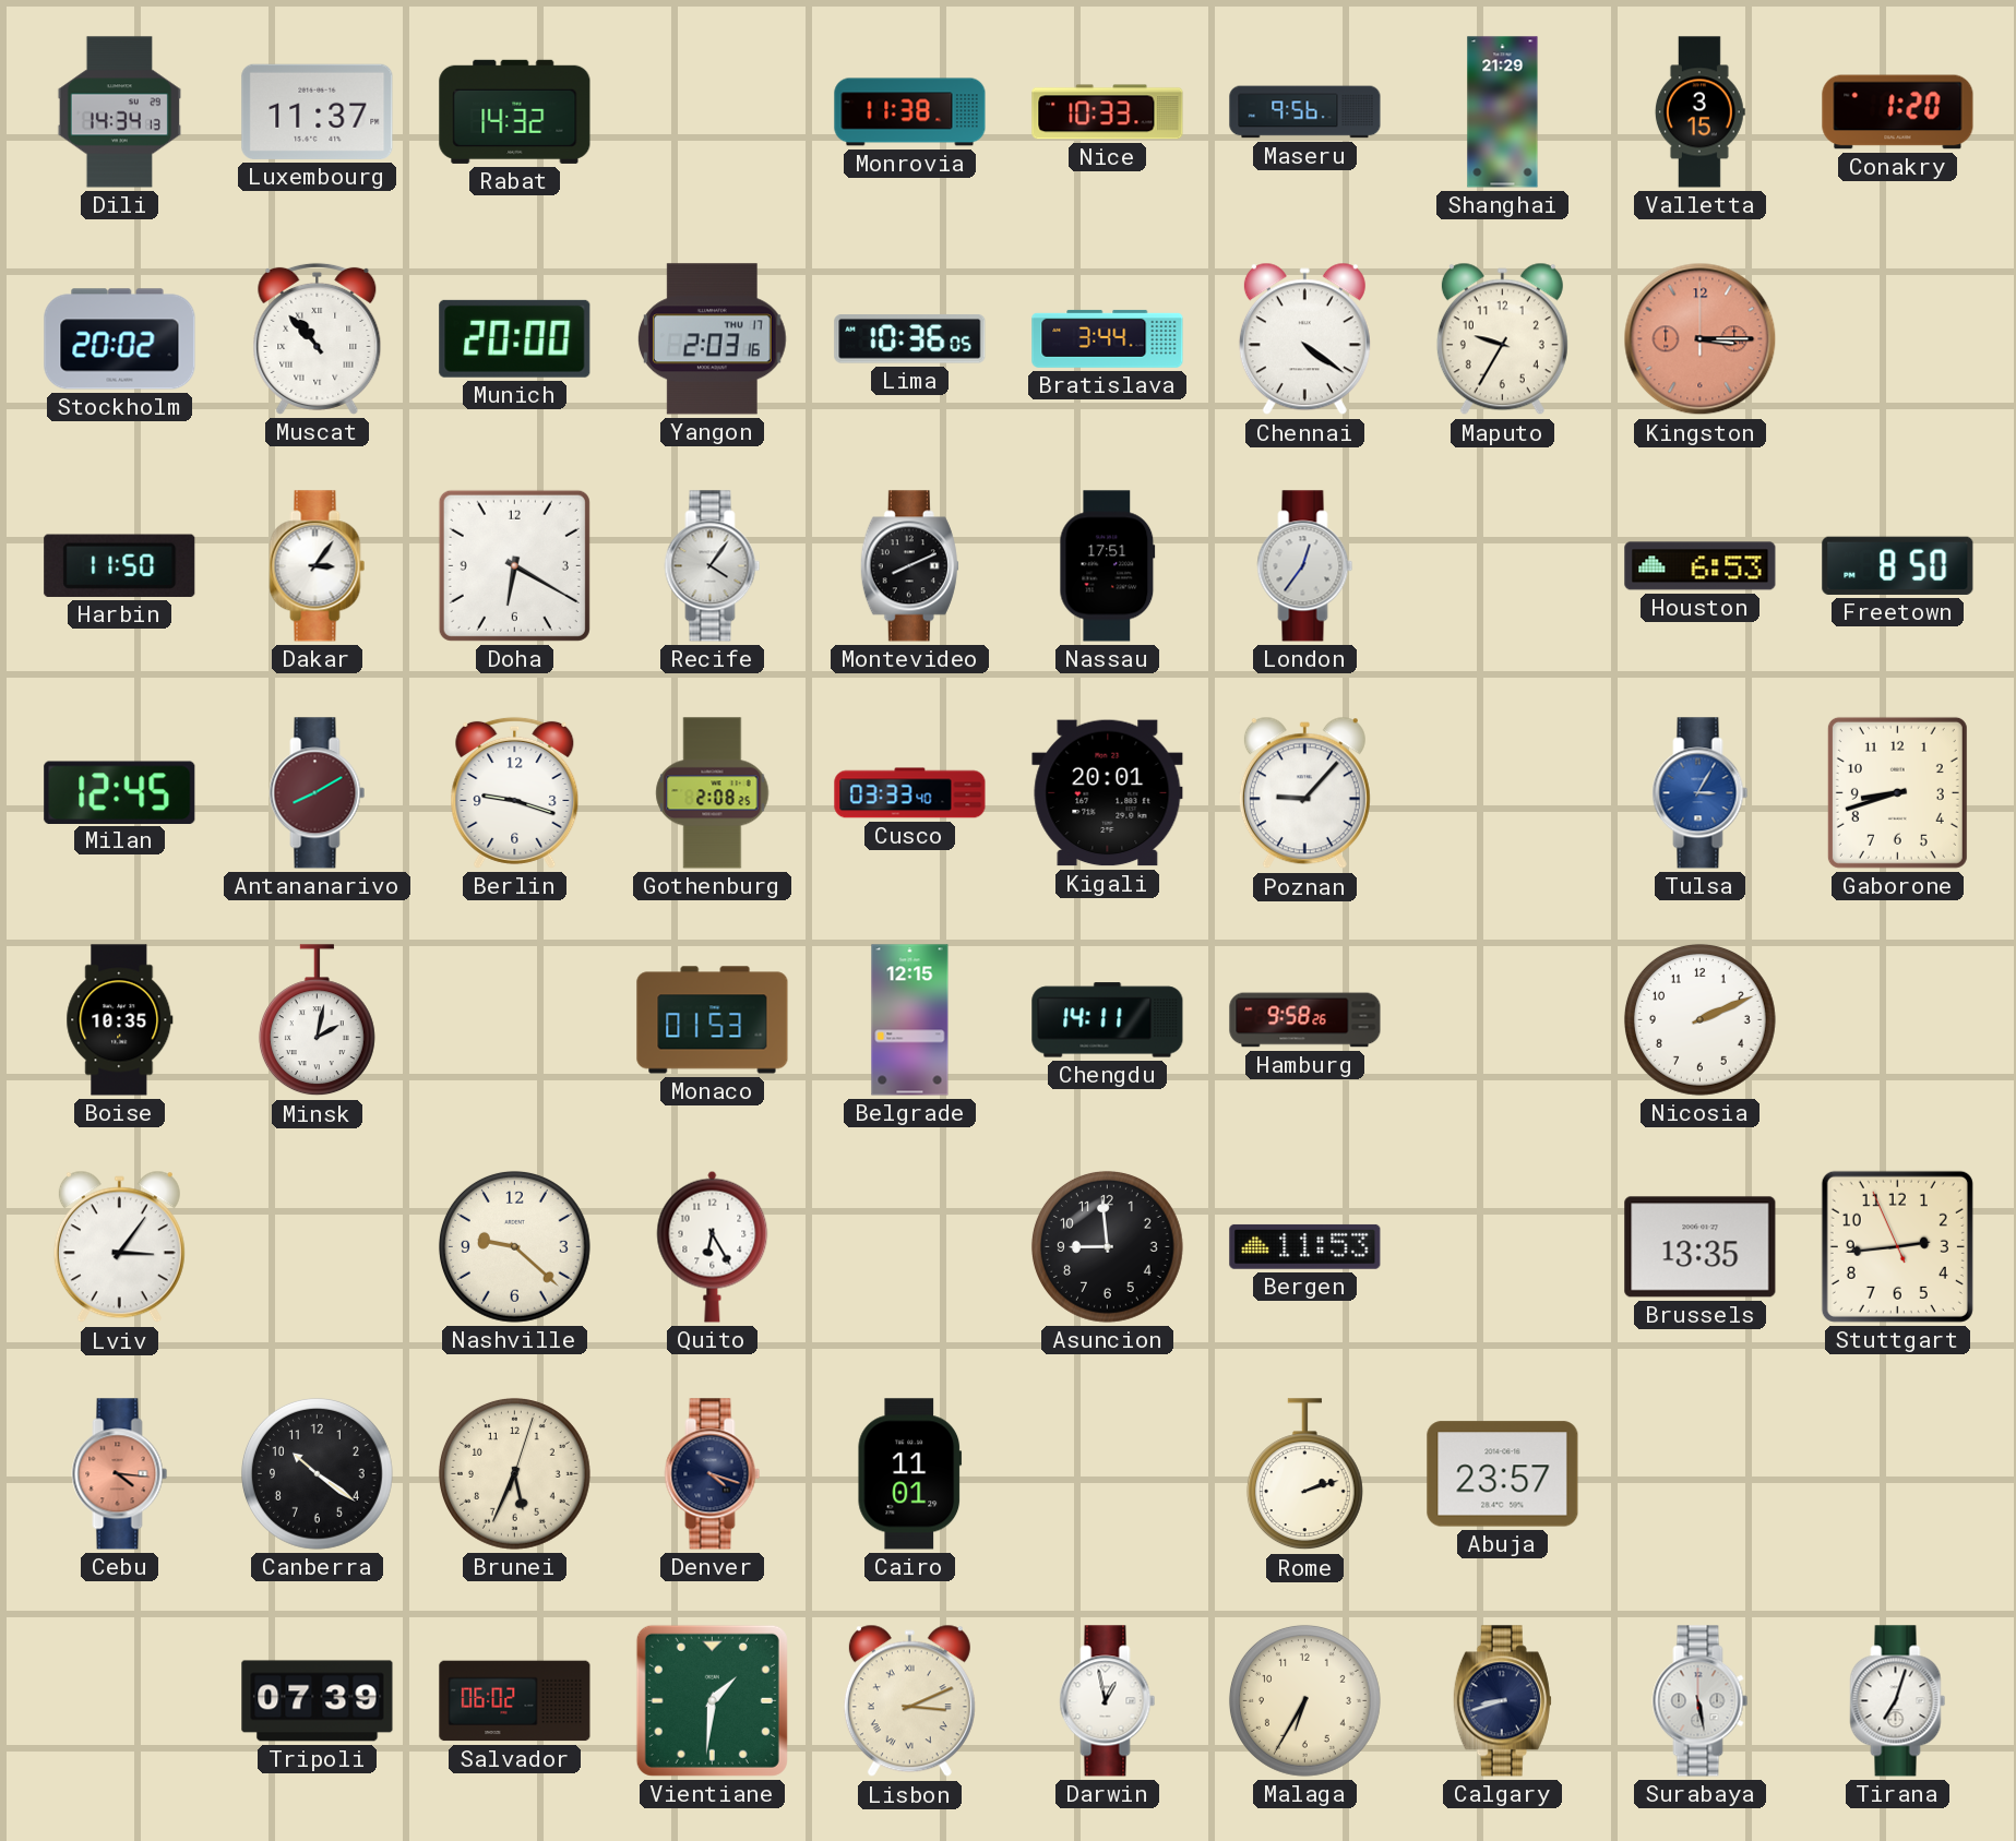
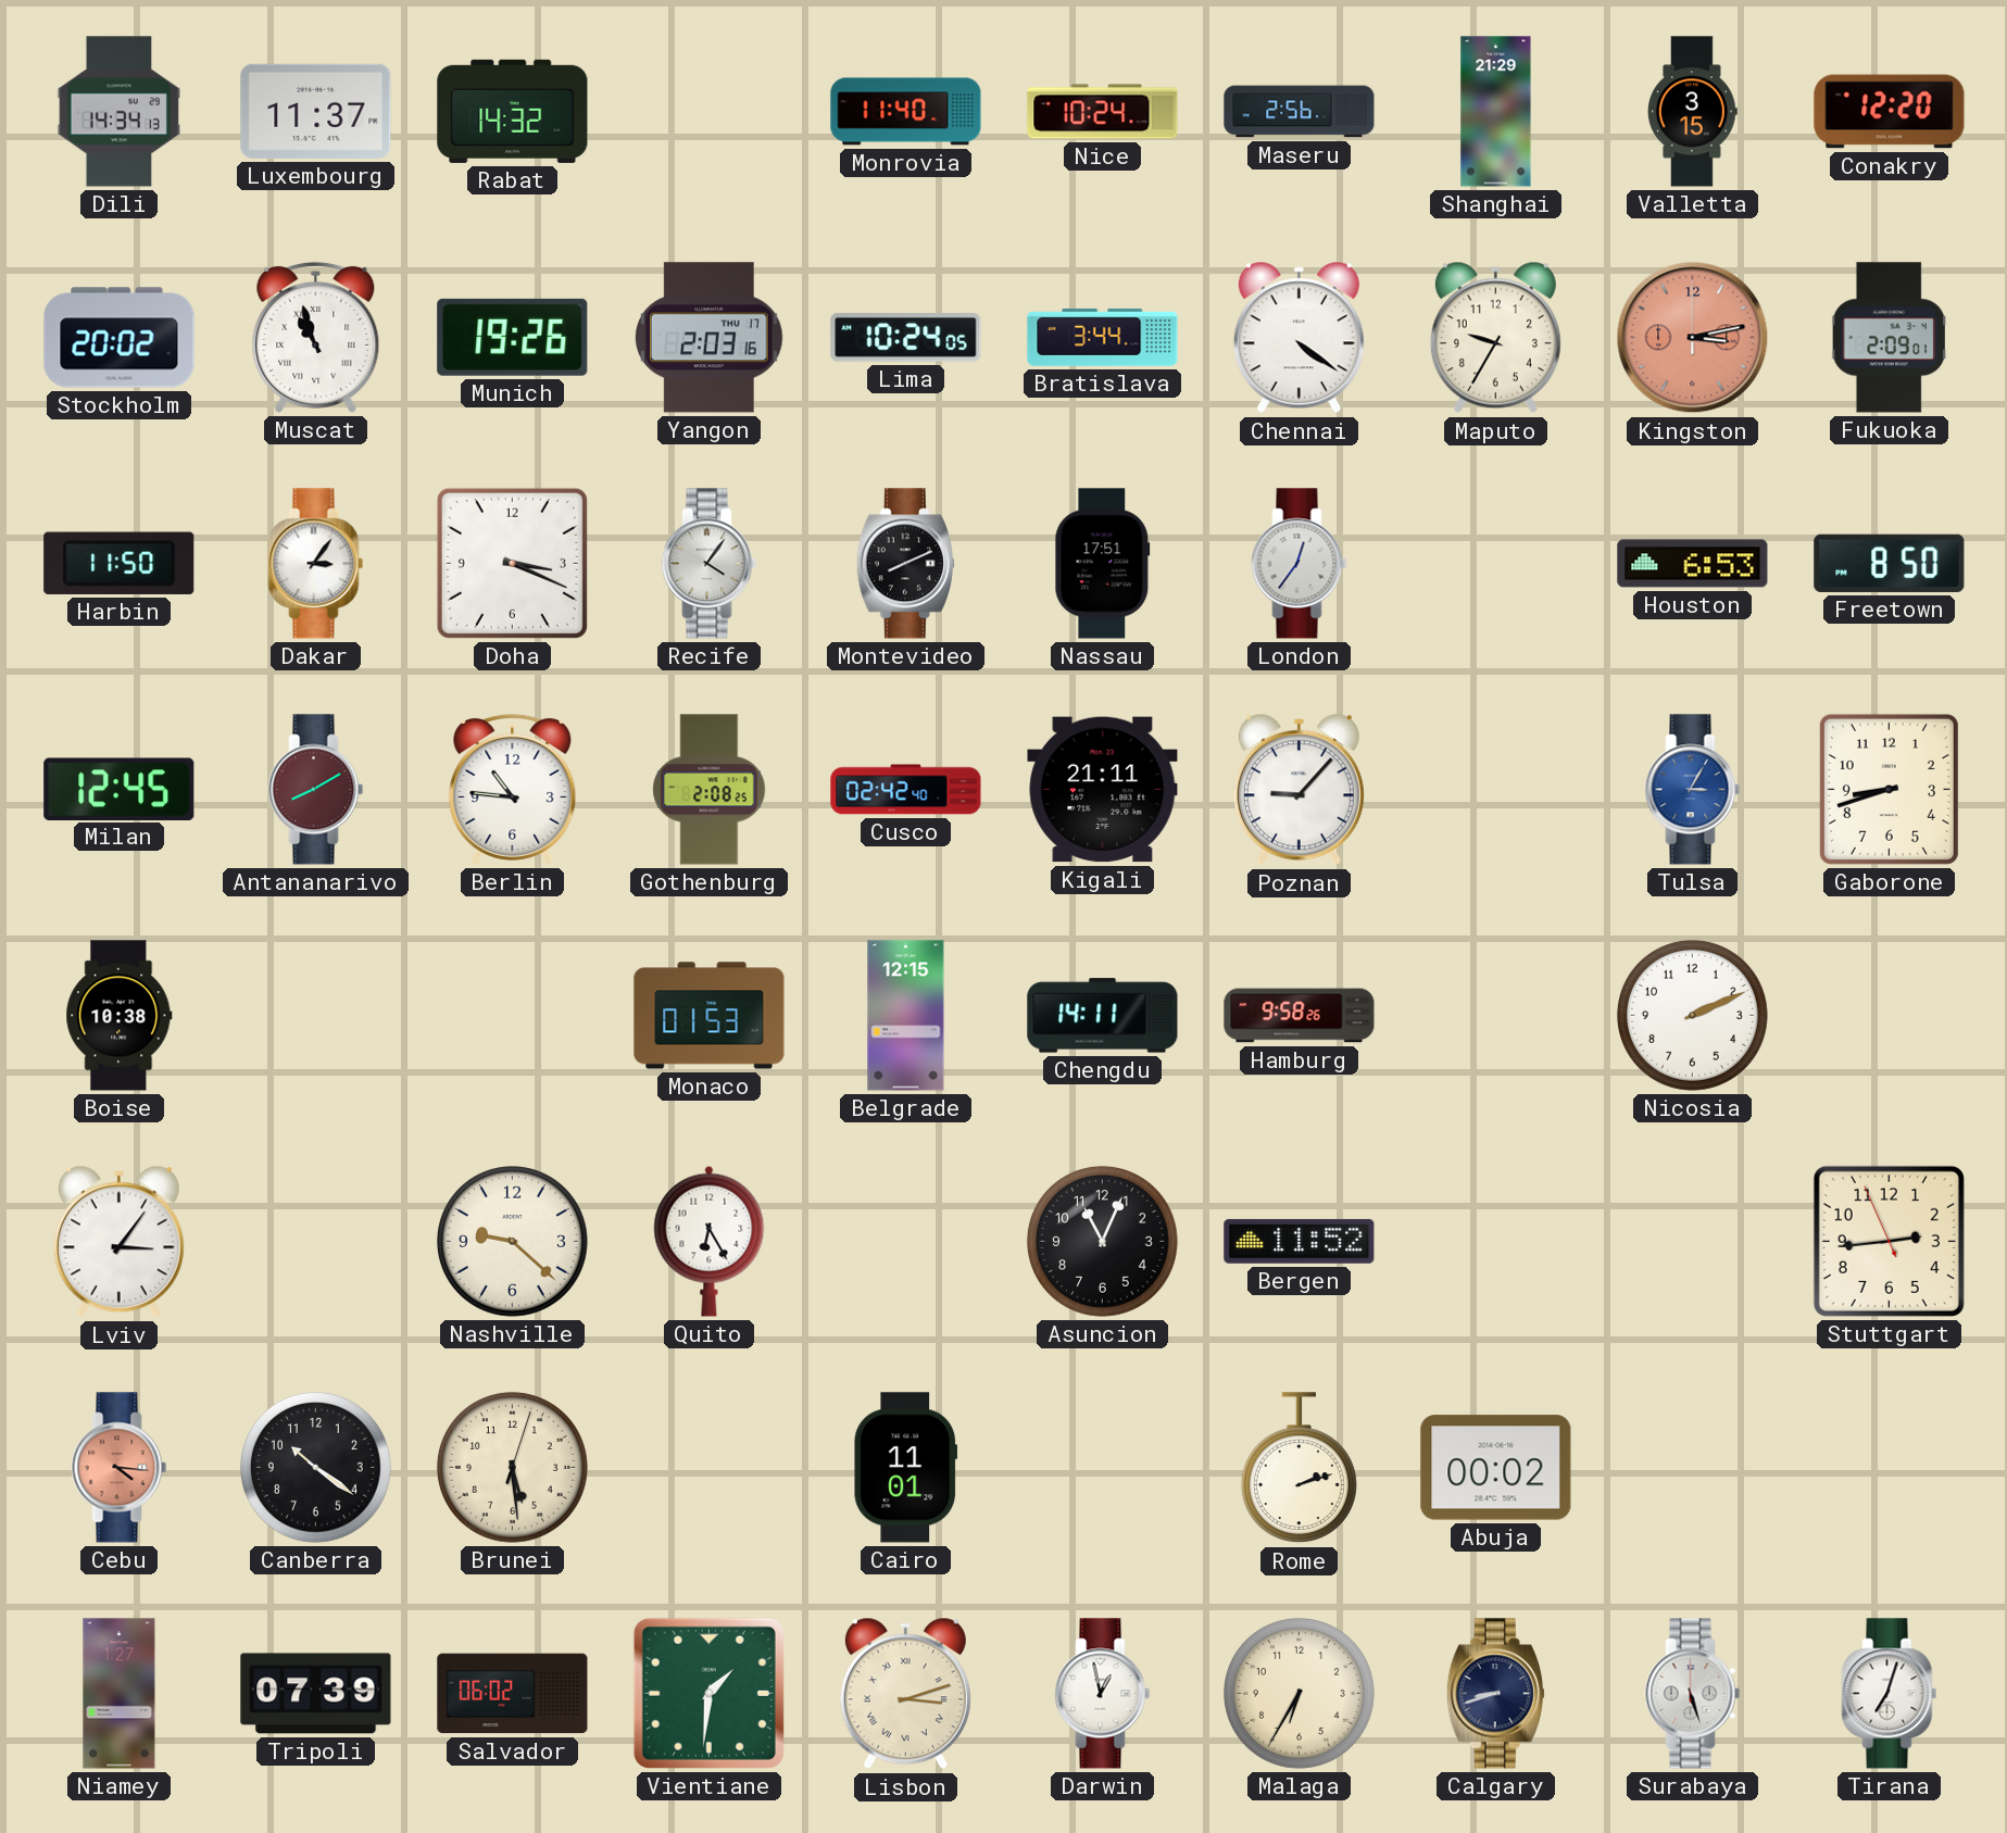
Monrovia: 11:38 -> 11:40 (906, 112)
Nice: 10:33 -> 10:24 (1103, 112)
Maseru: 9:56 -> 2:56 (1300, 112)
Conakry: 1:20 -> 12:20 (1890, 112)
Muscat: 10:53 -> 10:57 (316, 337)
Munich: 20:00 -> 19:26 (513, 337)
Lima: 10:36 -> 10:24 (906, 338)
Kingston: 3:15 -> 3:13 (1693, 338)
Fukuoka: none -> 2:09 (1890, 338)
Doha: 6:20 -> 3:19 (512, 563)
Berlin: 9:18 -> 10:46 (513, 789)
Cusco: 03:33 -> 02:42 (906, 790)
Kigali: 20:01 -> 21:11 (1103, 790)
Boise: 10:35 -> 10:38 (120, 1016)
Minsk: 2:02 -> none (317, 1020)
Asuncion: 8:59 -> 11:04 (1102, 1241)
Bergen: 11:53 -> 11:52 (1300, 1241)
Brussels: 13:35 -> none (1701, 1247)
Brunei: 5:34 -> 5:29 (512, 1467)
Denver: 4:18 -> none (713, 1474)
Abuja: 23:57 -> 00:02 (1496, 1468)
Niamey: none -> 1:27 (120, 1694)
Lisbon: 3:11 -> 3:12 (905, 1694)
Surabaya: 5:28 -> 5:27 (1693, 1694)
